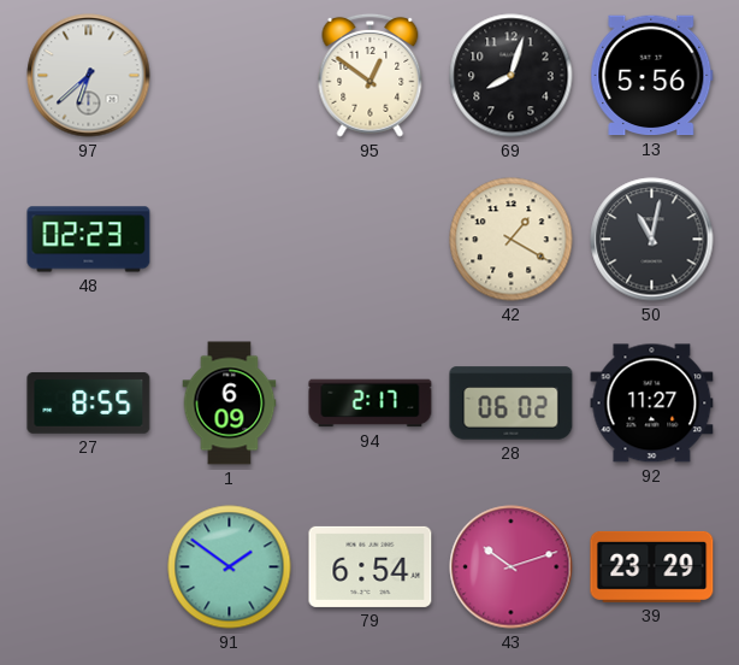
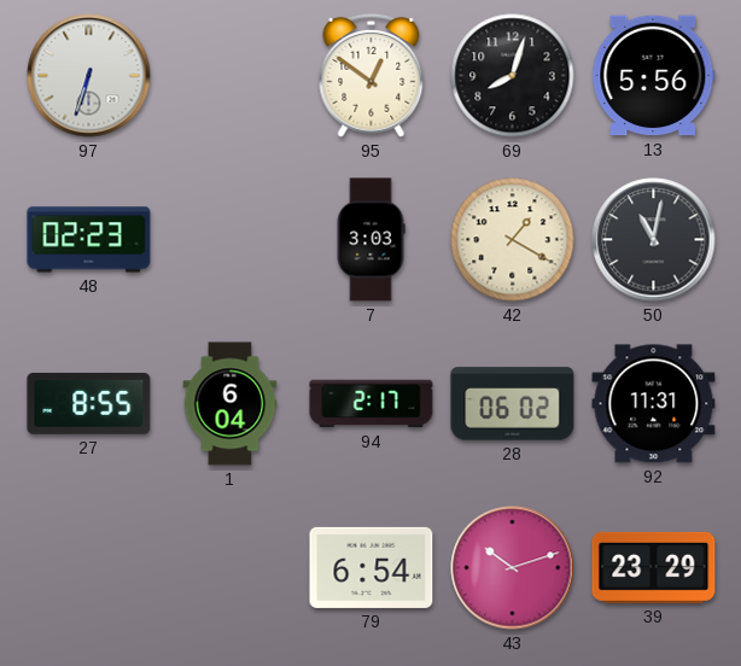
97: 6:38 -> 6:33 (89, 76)
7: none -> 3:03 (370, 240)
1: 6:09 -> 6:04 (231, 404)
92: 11:27 -> 11:31 (654, 404)
91: 1:51 -> none (230, 567)
